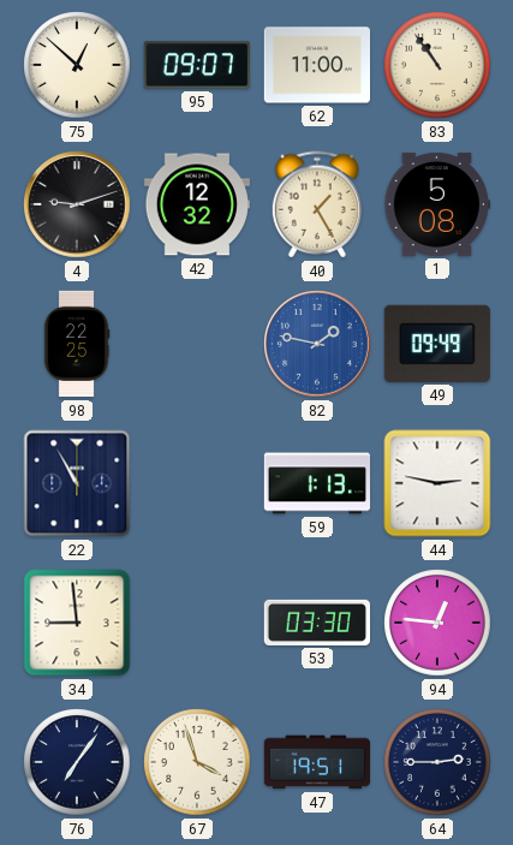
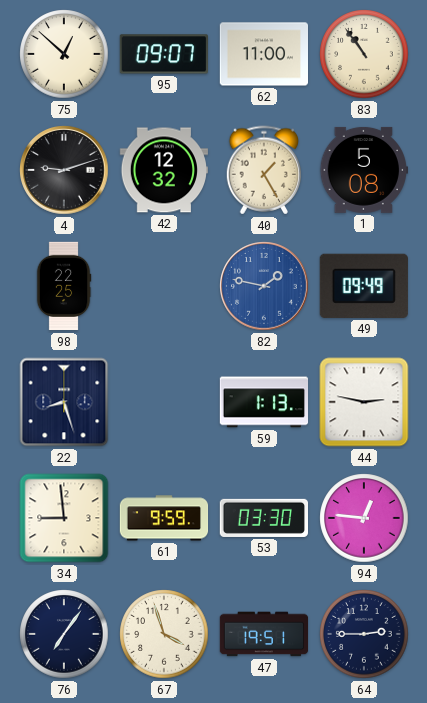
22: 10:55 -> 8:27 (64, 402)
61: none -> 9:59 (164, 518)
